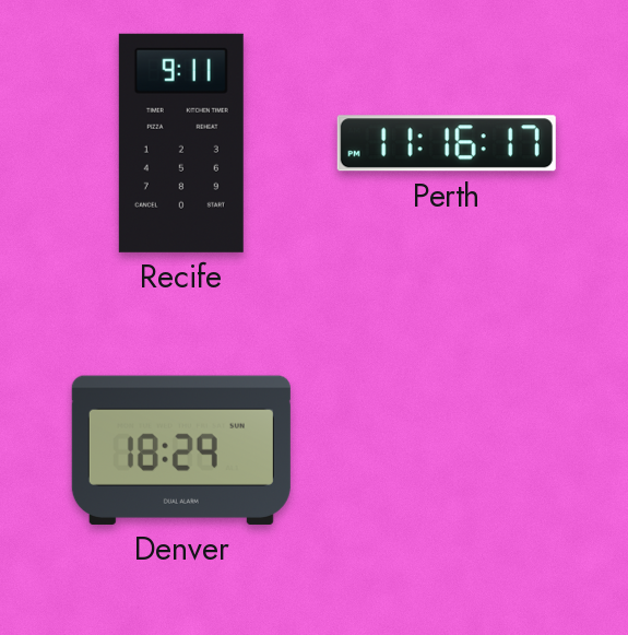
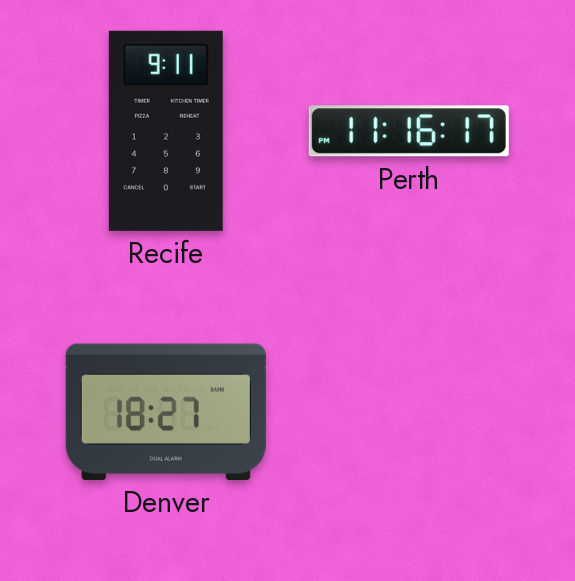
Denver: 18:29 -> 18:27 (166, 412)
